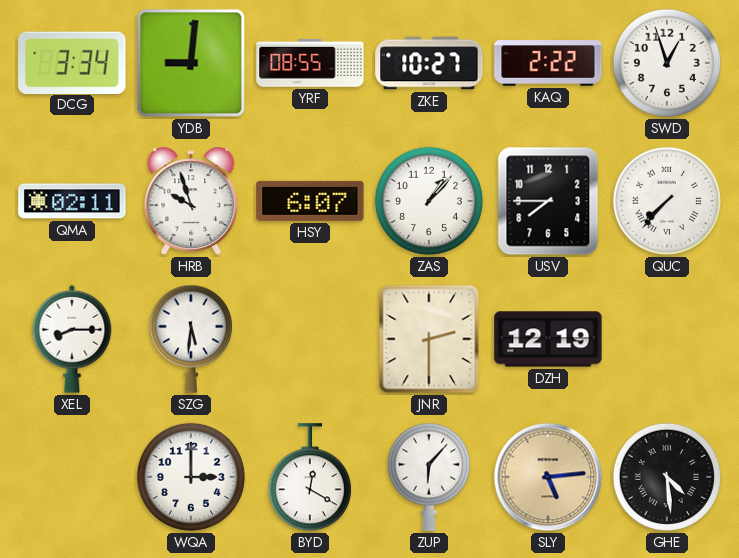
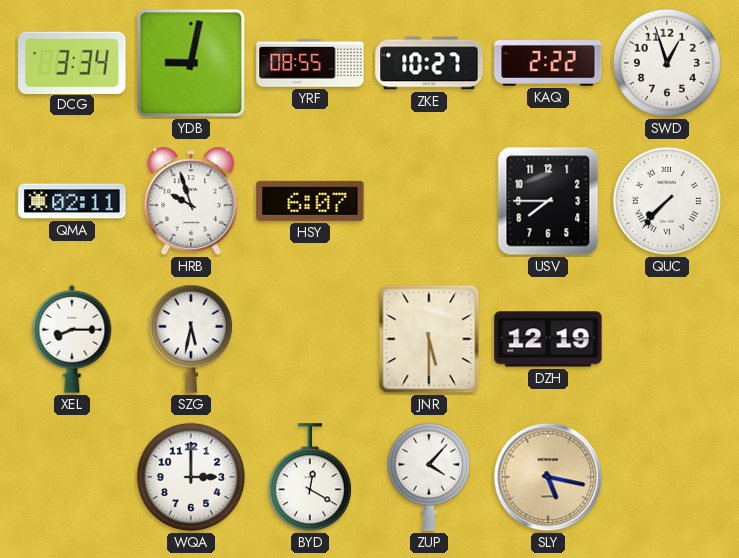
YDB: 9:01 -> 9:02 (191, 63)
ZAS: 1:07 -> none (429, 201)
SZG: 5:31 -> 5:32 (191, 339)
JNR: 2:30 -> 5:30 (429, 339)
ZUP: 6:07 -> 4:07 (429, 477)
SLY: 5:14 -> 5:17 (548, 477)
GHE: 4:29 -> none (667, 477)
